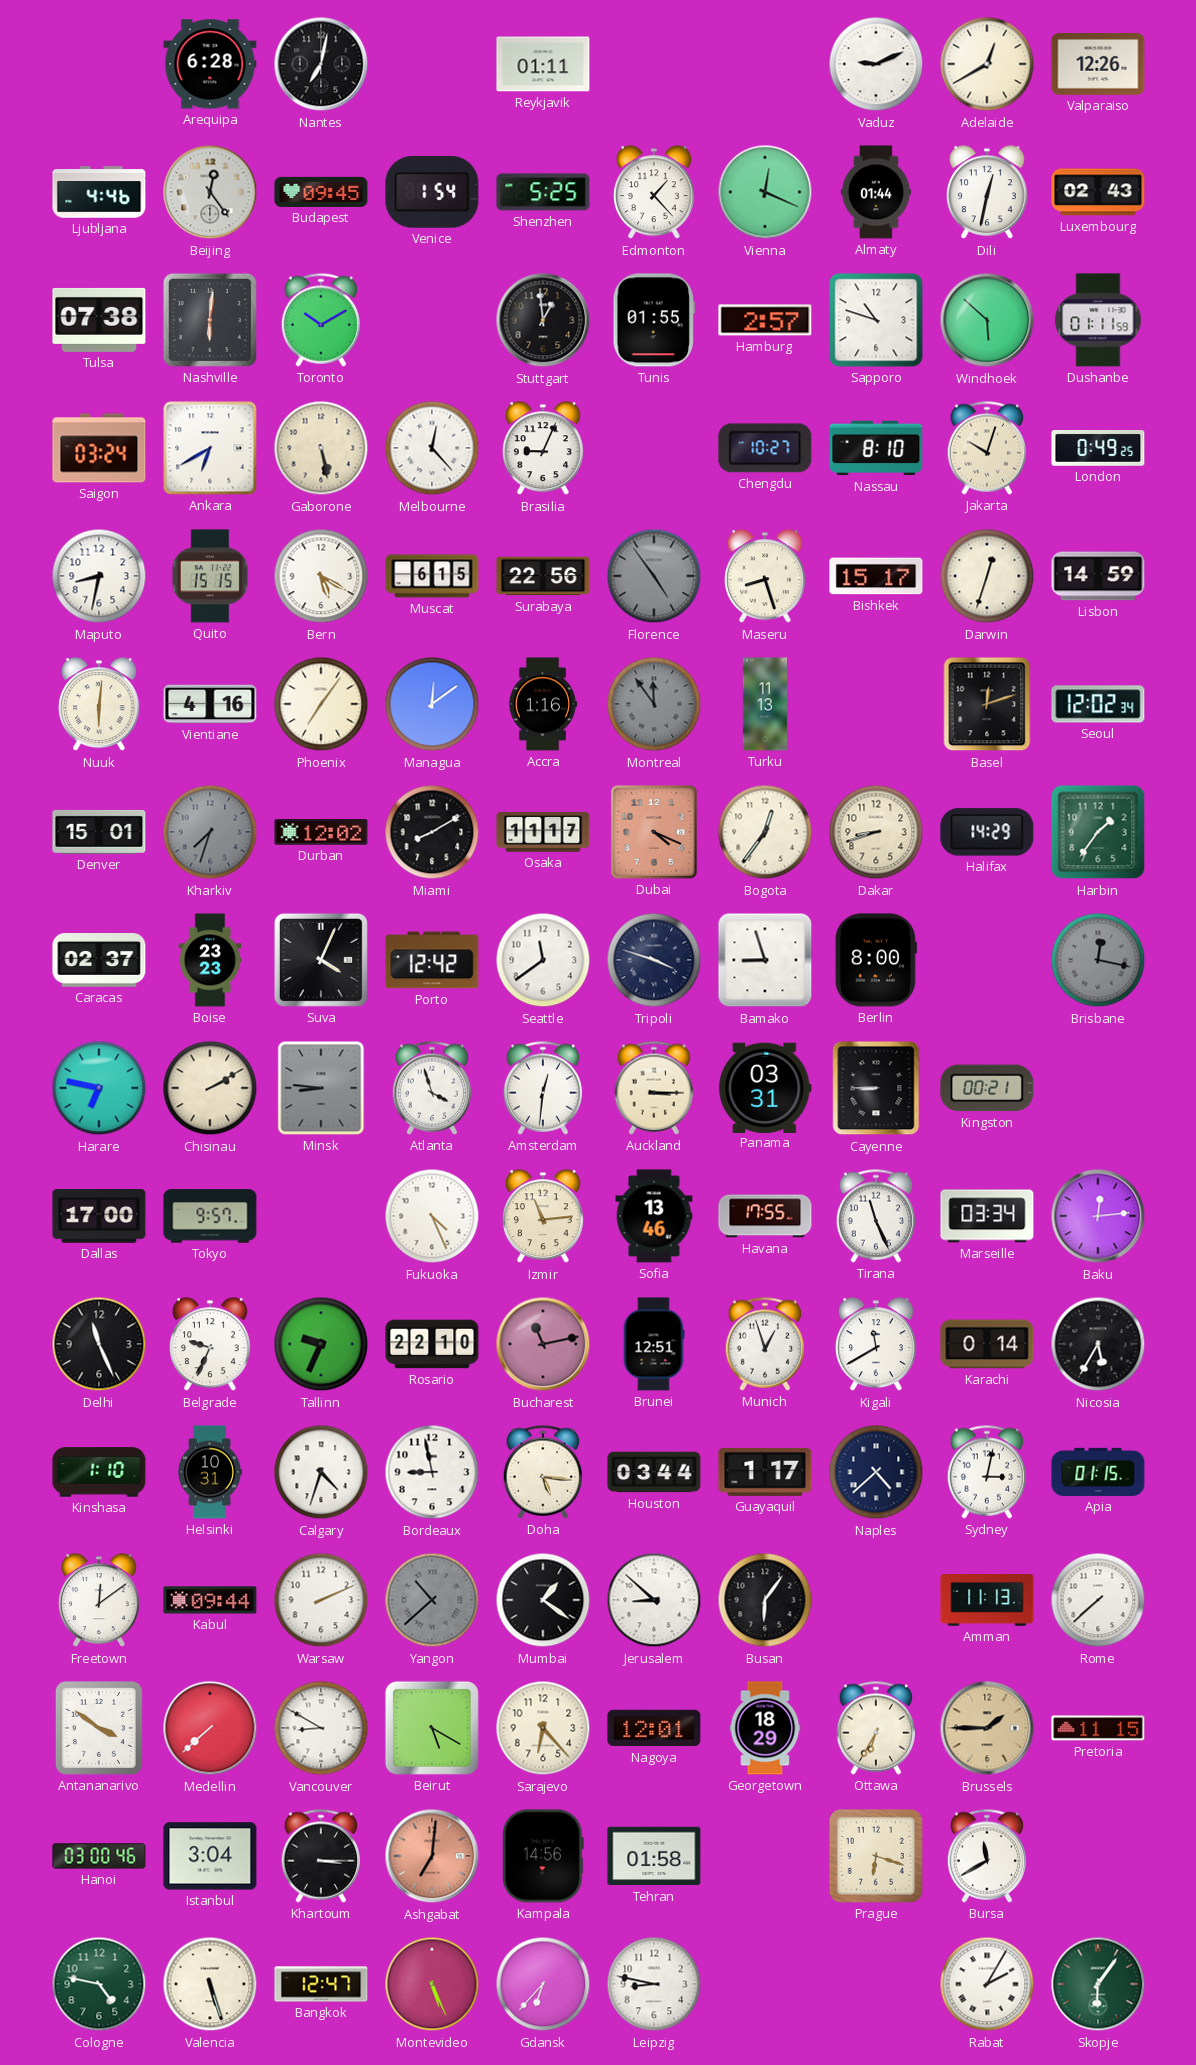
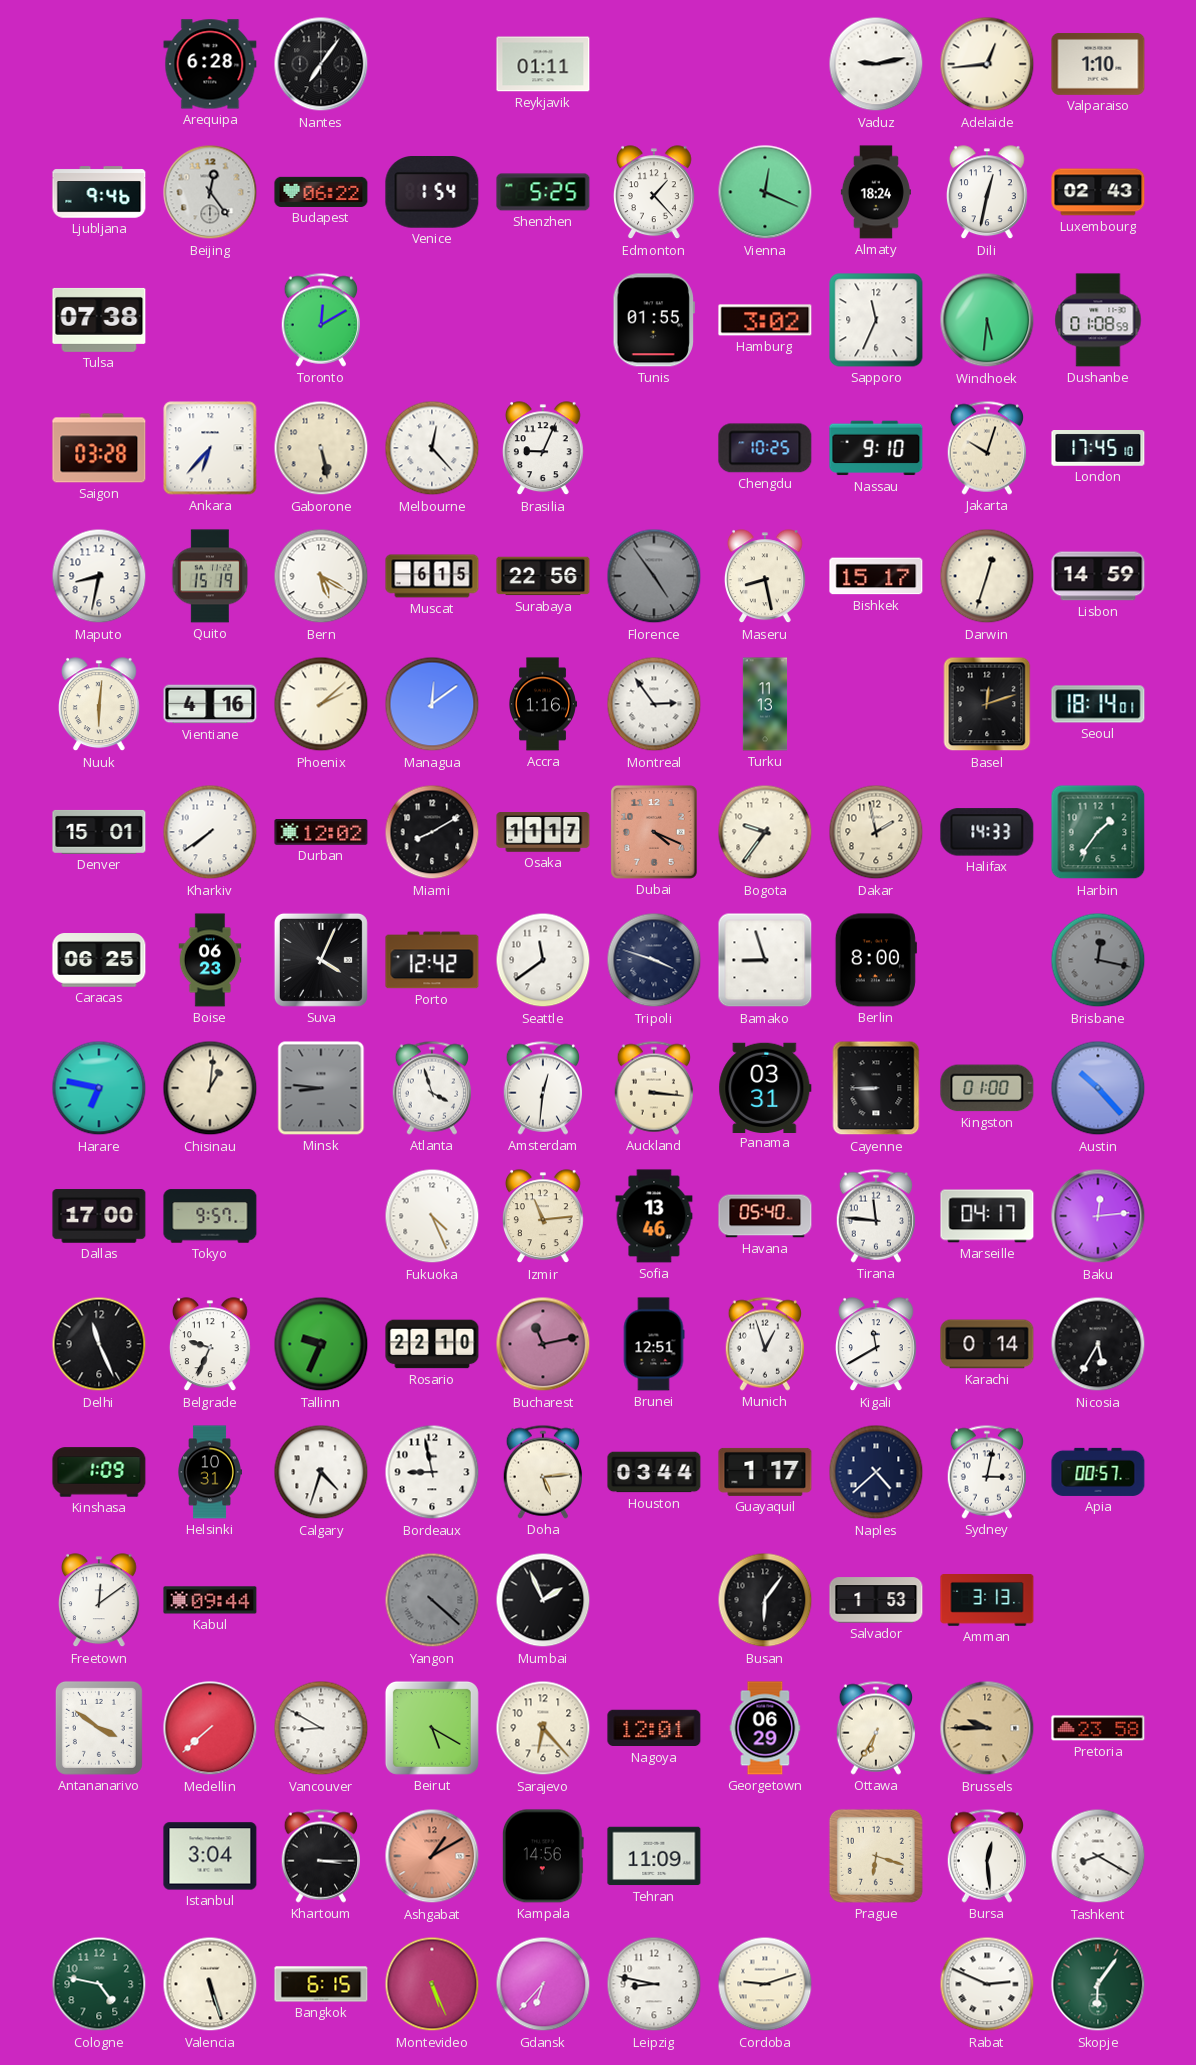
Nantes: 7:02 -> 7:06 (321, 64)
Vaduz: 9:11 -> 9:13 (876, 64)
Adelaide: 12:40 -> 12:44 (987, 64)
Valparaiso: 12:26 -> 1:10 (1098, 65)
Ljubljana: 4:46 -> 9:46 (99, 192)
Budapest: 09:45 -> 06:22 (321, 192)
Almaty: 01:44 -> 18:24 (876, 192)
Nashville: 6:01 -> none (210, 320)
Toronto: 10:10 -> 12:10 (320, 320)
Stuttgart: 12:59 -> none (543, 320)
Hamburg: 2:57 -> 3:02 (765, 320)
Sapporo: 10:48 -> 11:34 (876, 320)
Windhoek: 5:52 -> 5:31 (987, 320)
Dushanbe: 01:11 -> 01:08 (1098, 320)
Saigon: 03:24 -> 03:28 (99, 448)
Ankara: 6:40 -> 6:37 (210, 448)
Chengdu: 10:27 -> 10:25 (765, 448)
Nassau: 8:10 -> 9:10 (876, 448)
London: 0:49 -> 17:45 (1098, 448)
Quito: 15:15 -> 15:19 (210, 576)
Maseru: 8:27 -> 8:28 (765, 577)
Phoenix: 7:06 -> 2:08 (321, 704)
Montreal: 11:54 -> 2:54 (654, 704)
Montreal dial: grey -> white (654, 704)
Seoul: 12:02 -> 18:14 (1098, 704)
Kharkiv: 7:33 -> 7:39 (210, 832)
Kharkiv dial: grey -> white (210, 832)
Bogota: 12:36 -> 9:36 (765, 832)
Dakar: 8:42 -> 1:58 (876, 832)
Halifax: 14:29 -> 14:33 (987, 832)
Caracas: 02:37 -> 06:25 (99, 960)
Boise: 23:23 -> 06:23 (210, 960)
Chisinau: 2:10 -> 1:01 (210, 1088)
Auckland: 3:15 -> 3:16 (653, 1088)
Kingston: 00:21 -> 01:00 (987, 1088)
Austin: none -> 10:23 (1098, 1088)
Havana: 17:55 -> 05:40 (765, 1216)
Tirana: 11:26 -> 11:46 (875, 1216)
Marseille: 03:34 -> 04:17 (987, 1216)
Kinshasa: 1:10 -> 1:09 (99, 1472)
Doha: 5:16 -> 5:14 (542, 1472)
Apia: 01:15 -> 00:57 (1098, 1472)
Warsaw: 2:11 -> none (321, 1600)
Yangon: 10:38 -> 4:22 (432, 1600)
Mumbai: 1:21 -> 1:56 (543, 1600)
Jerusalem: 8:52 -> none (654, 1600)
Salvador: none -> 1:53 (876, 1600)
Amman: 11:13 -> 3:13 (987, 1601)
Rome: 7:38 -> none (1098, 1600)
Georgetown: 18:29 -> 06:29 (765, 1728)
Brussels: 1:45 -> 9:45 (987, 1728)
Pretoria: 11:15 -> 23:58 (1098, 1728)
Hanoi: 03:00 -> none (99, 1856)
Ashgabat: 7:01 -> 1:10 (432, 1856)
Tehran: 01:58 -> 11:09 (654, 1856)
Bursa: 11:40 -> 12:29 (986, 1856)
Tashkent: none -> 8:20 (1098, 1856)
Bangkok: 12:47 -> 6:15 (321, 1984)
Cordoba: none -> 9:12 (765, 1984)
Rabat: 2:05 -> 2:49 (987, 1984)
